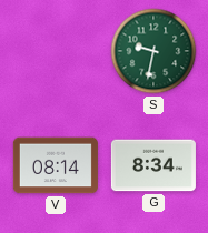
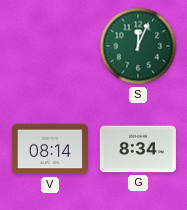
S: 9:32 -> 12:04 (138, 46)
